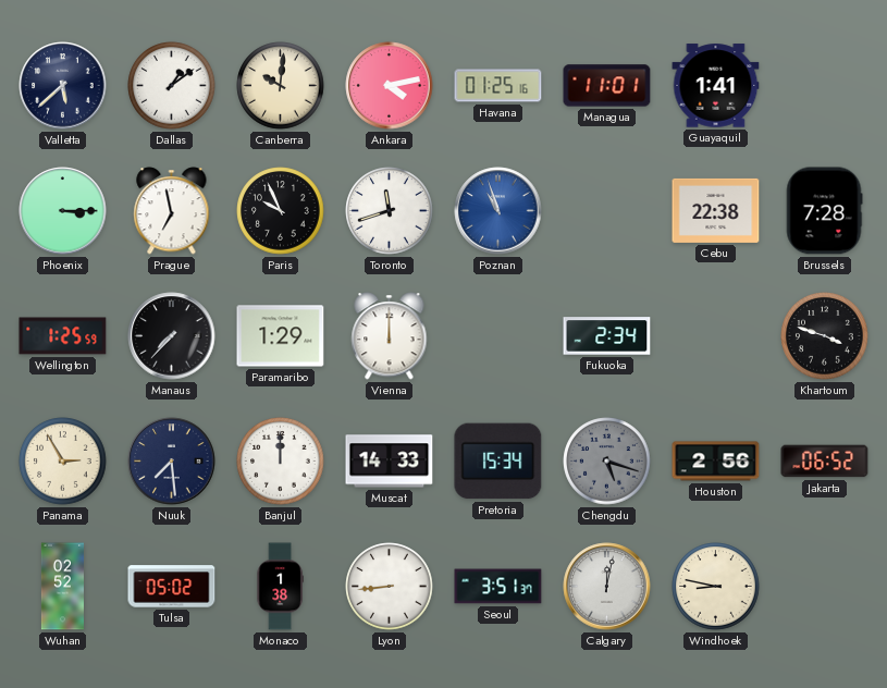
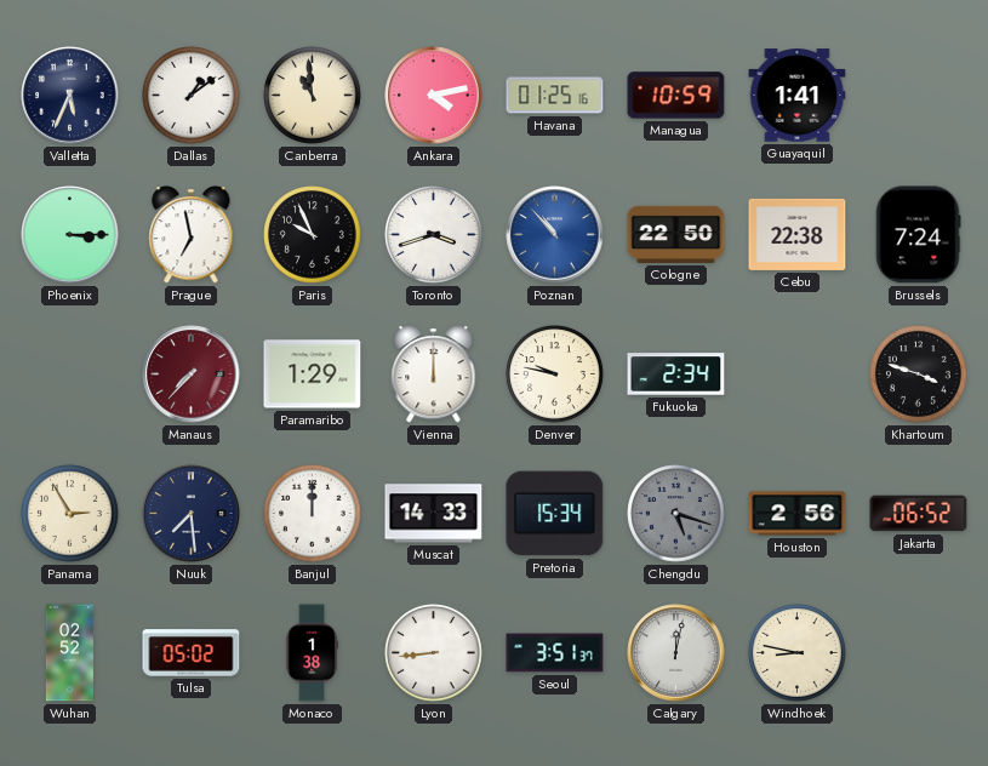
Valletta: 5:38 -> 5:34 (70, 96)
Canberra: 10:01 -> 10:59 (313, 96)
Managua: 11:01 -> 10:59 (676, 96)
Toronto: 11:42 -> 3:42 (434, 235)
Poznan: 10:57 -> 10:53 (555, 235)
Cologne: none -> 22:50 (676, 234)
Brussels: 7:28 -> 7:24 (918, 235)
Wellington: 1:25 -> none (63, 336)
Manaus dial: black -> burgundy (192, 375)
Denver: none -> 9:47 (555, 375)
